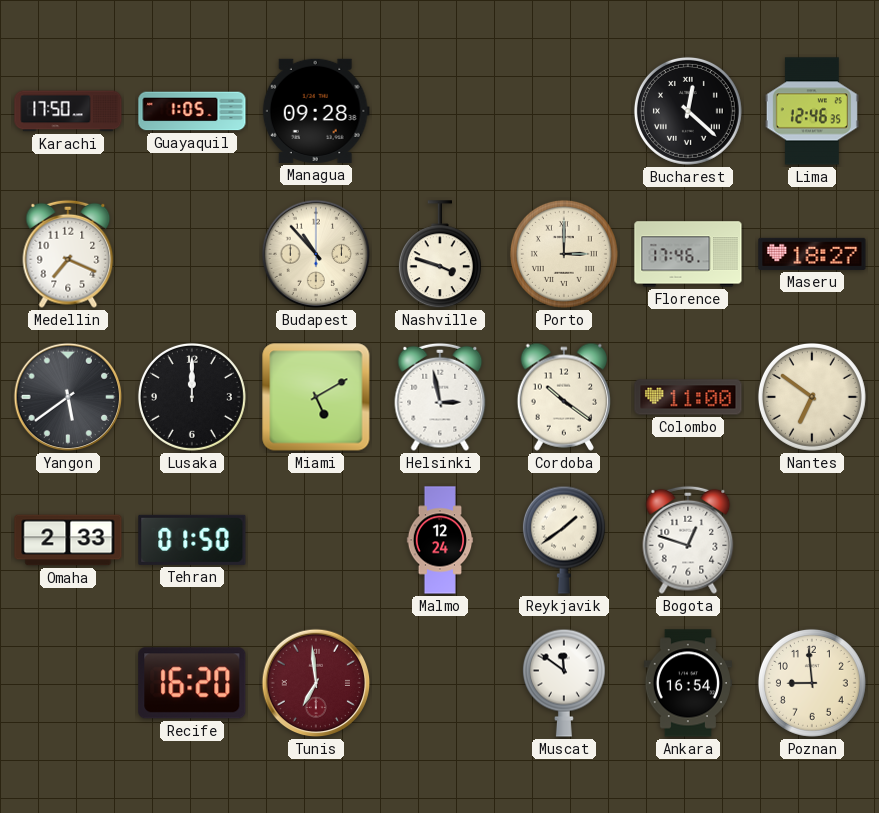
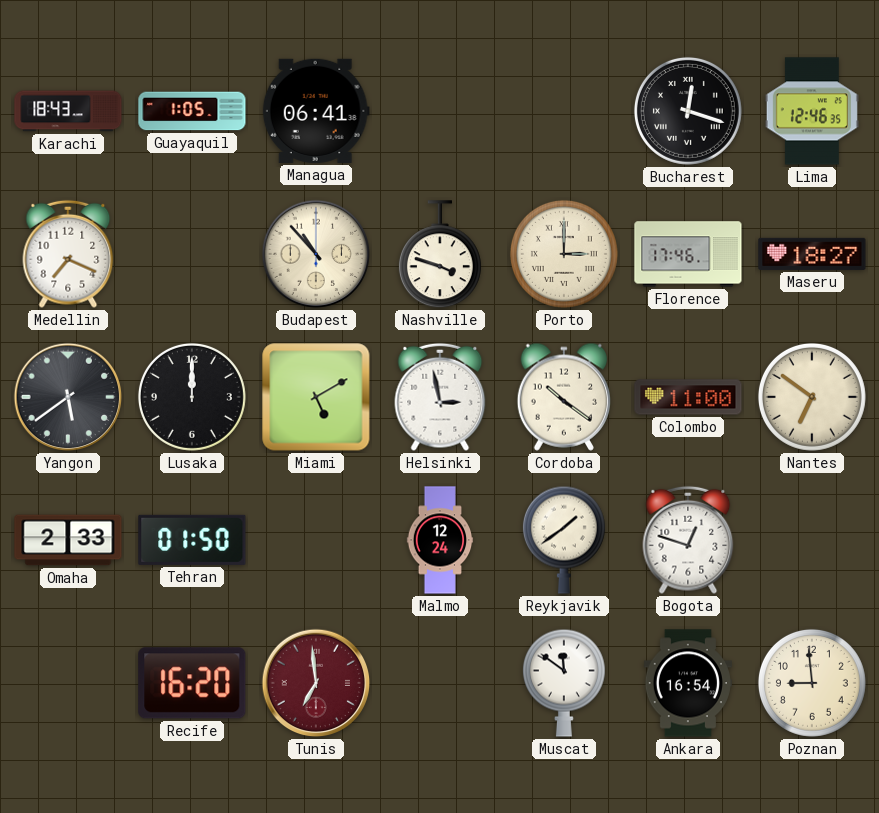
Karachi: 17:50 -> 18:43 (68, 111)
Managua: 09:28 -> 06:41 (316, 111)
Bucharest: 12:22 -> 12:18 (688, 111)
